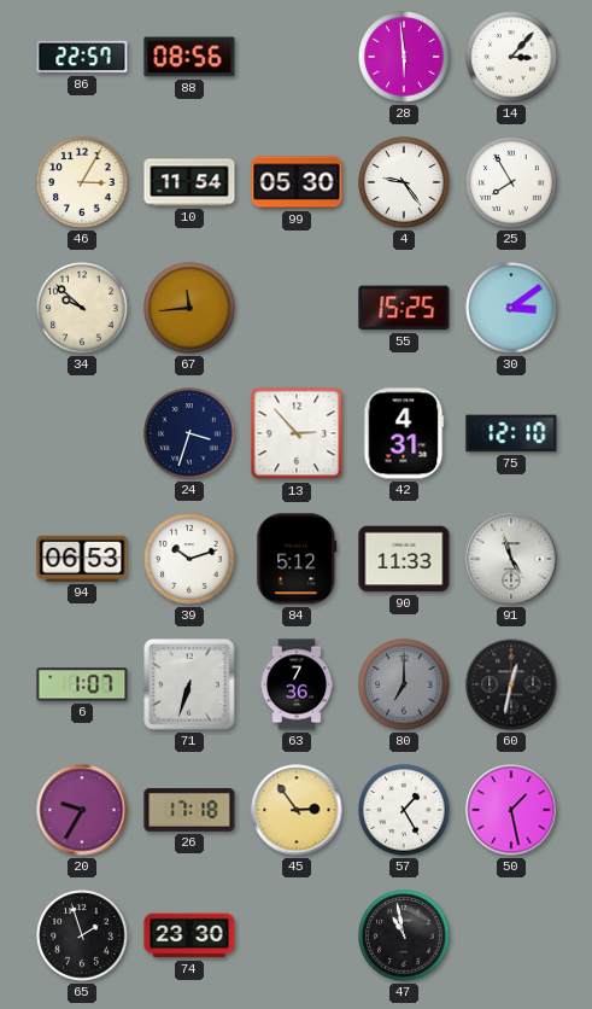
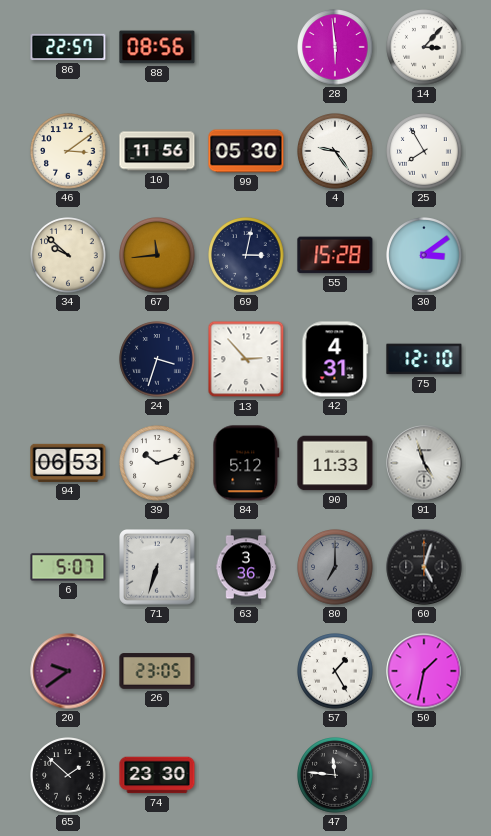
46: 3:05 -> 3:09 (68, 151)
10: 11:54 -> 11:56 (157, 151)
69: none -> 3:02 (246, 255)
55: 15:25 -> 15:28 (335, 255)
6: 1:07 -> 5:07 (68, 567)
63: 7:36 -> 3:36 (246, 567)
60: 12:32 -> 5:03 (424, 567)
20: 9:35 -> 9:39 (68, 671)
26: 17:18 -> 23:05 (157, 671)
45: 2:54 -> none (297, 810)
50: 1:28 -> 1:32 (424, 671)
65: 1:57 -> 1:52 (68, 775)
47: 10:58 -> 11:46 (335, 775)
